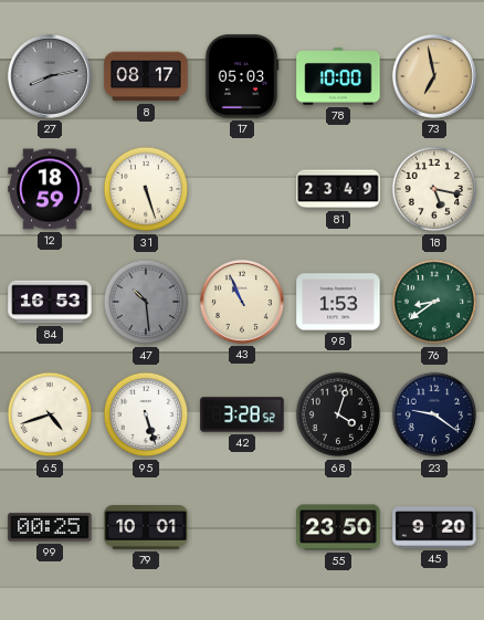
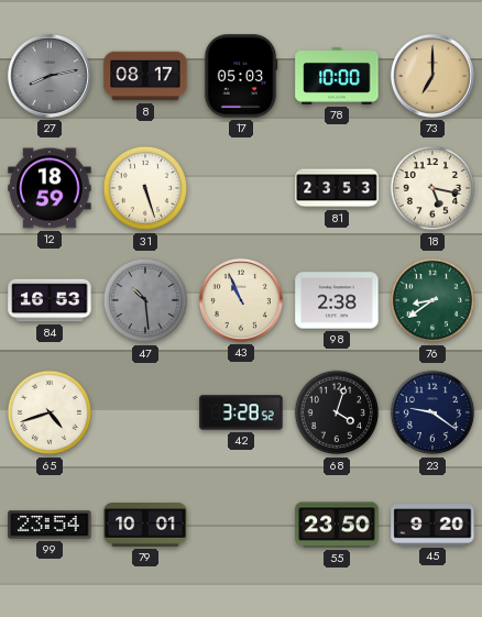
73: 6:58 -> 7:00 (432, 76)
81: 23:49 -> 23:53 (337, 188)
98: 1:53 -> 2:38 (337, 300)
95: 5:27 -> none (146, 414)
99: 00:25 -> 23:54 (50, 525)
